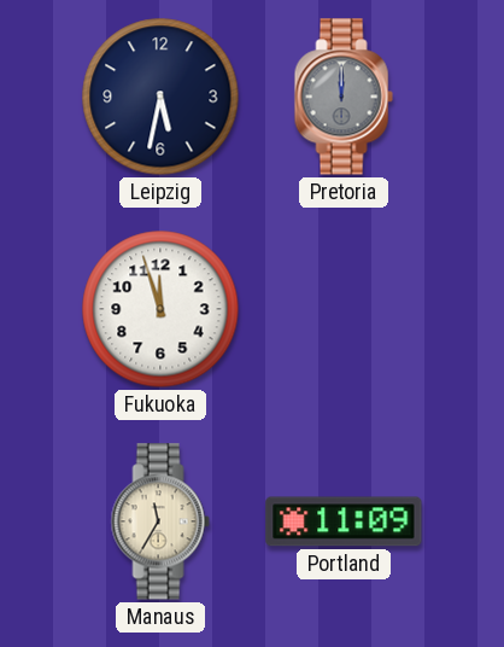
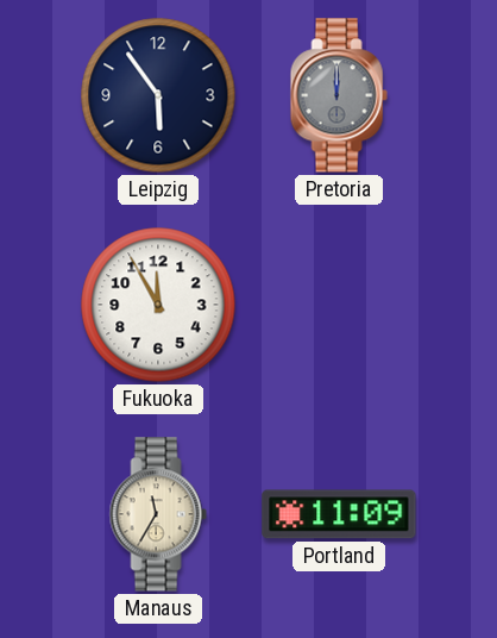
Leipzig: 5:32 -> 5:54 (158, 95)
Fukuoka: 11:57 -> 11:55 (158, 305)
